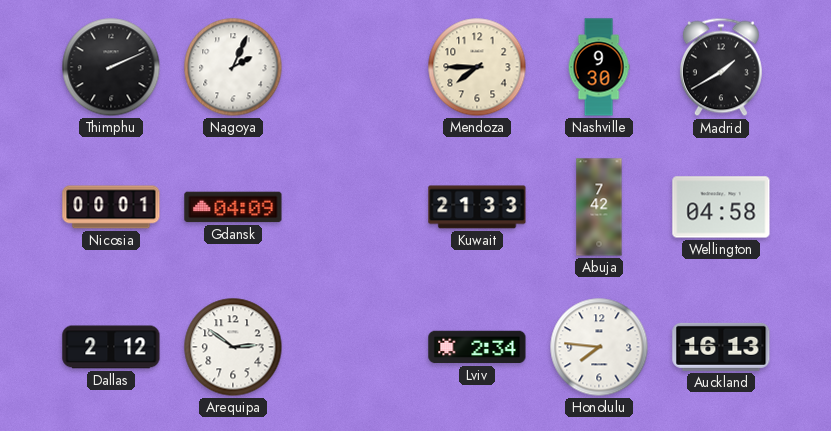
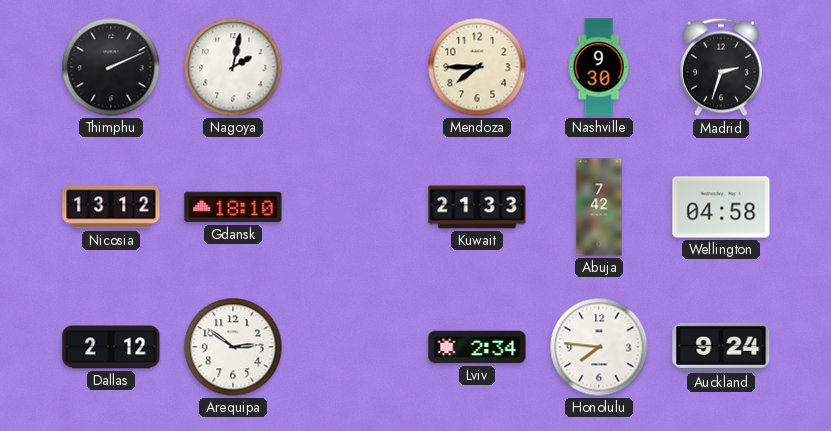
Nagoya: 2:04 -> 2:02 (233, 67)
Madrid: 1:40 -> 2:33 (721, 67)
Nicosia: 00:01 -> 13:12 (111, 207)
Gdansk: 04:09 -> 18:10 (233, 207)
Auckland: 16:13 -> 9:24 (721, 347)
